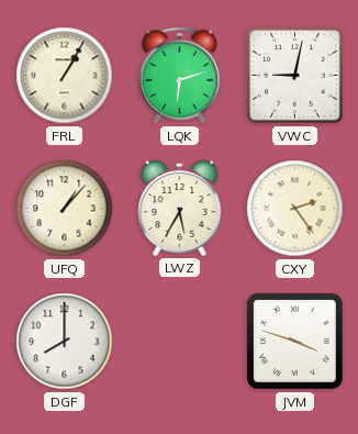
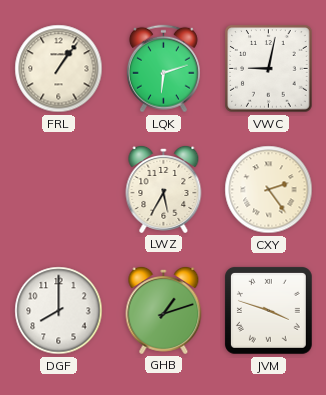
FRL: 1:05 -> 1:06 (59, 69)
UFQ: 1:07 -> none (65, 209)
GHB: none -> 1:12 (164, 310)
